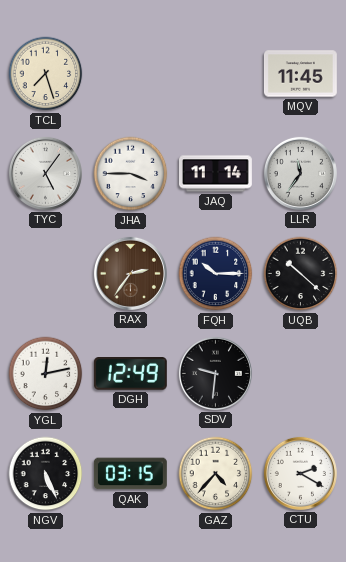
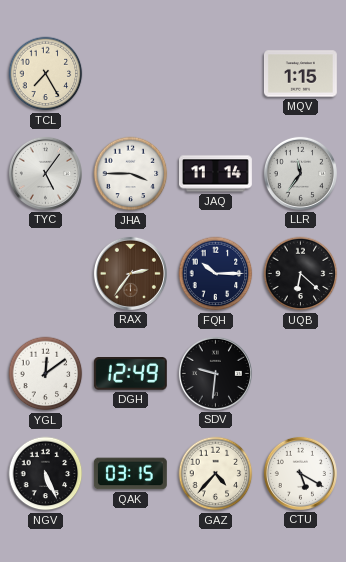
TCL: 7:27 -> 7:25 (46, 74)
MQV: 11:45 -> 1:15 (301, 74)
UQB: 10:22 -> 6:22 (301, 274)
YGL: 12:13 -> 12:09 (46, 374)
CTU: 2:20 -> 5:20 (300, 473)
